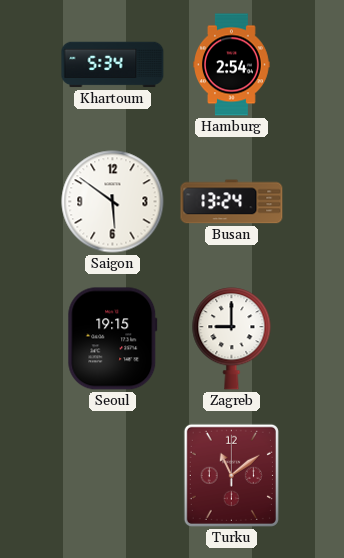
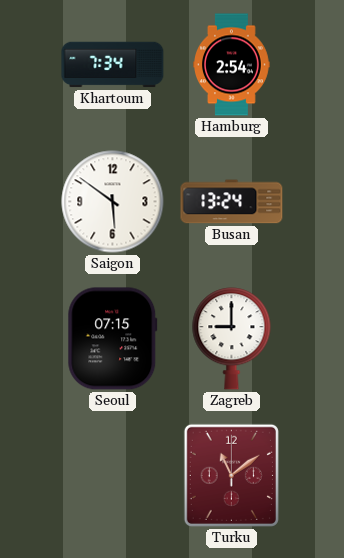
Khartoum: 5:34 -> 7:34 (113, 65)
Seoul: 19:15 -> 07:15 (113, 339)
